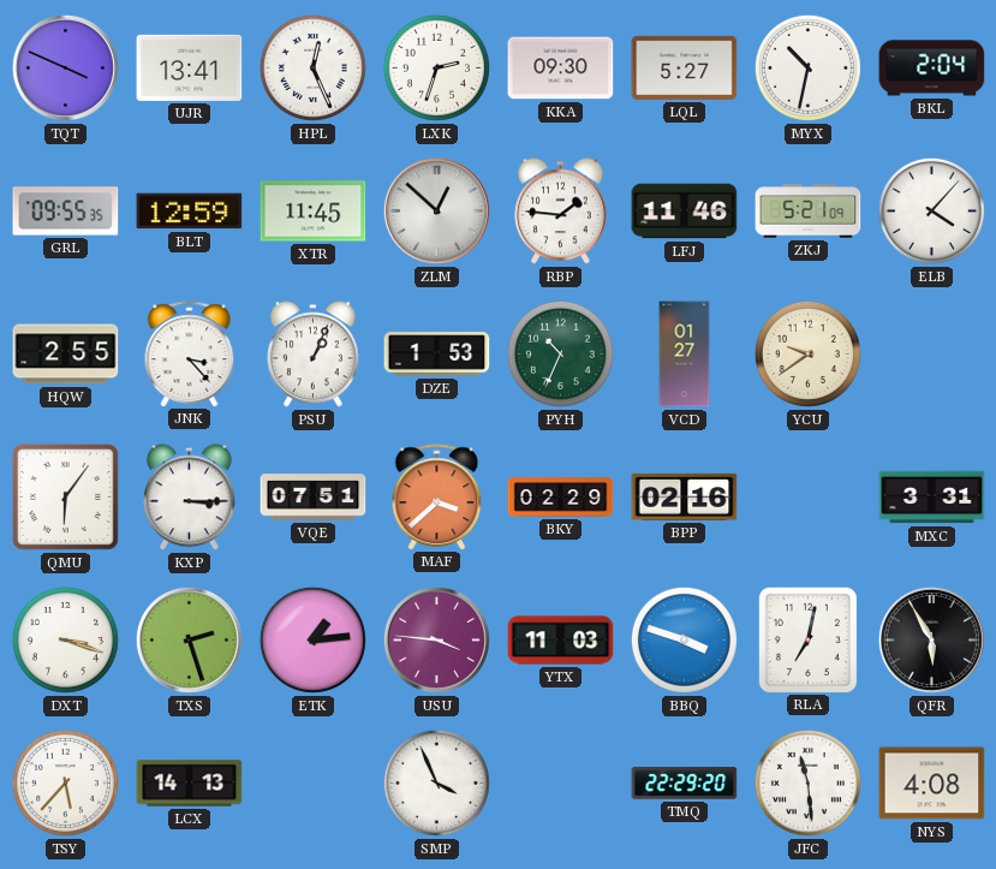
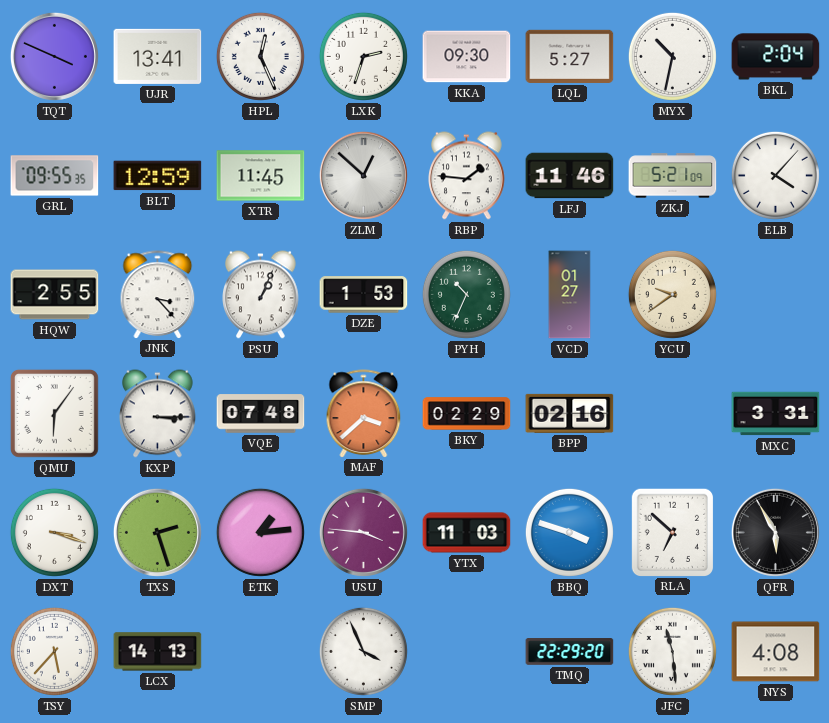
VQE: 07:51 -> 07:48 (261, 414)
RLA: 7:02 -> 6:52 (672, 532)
